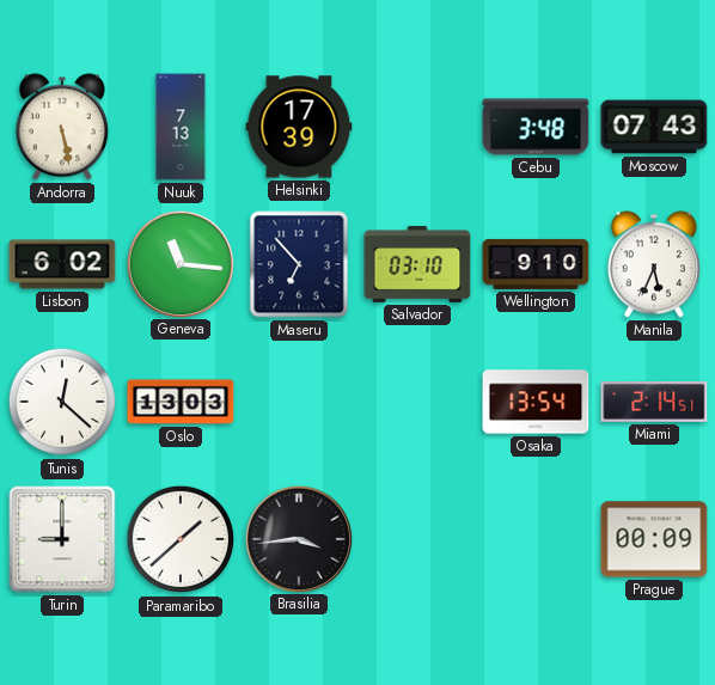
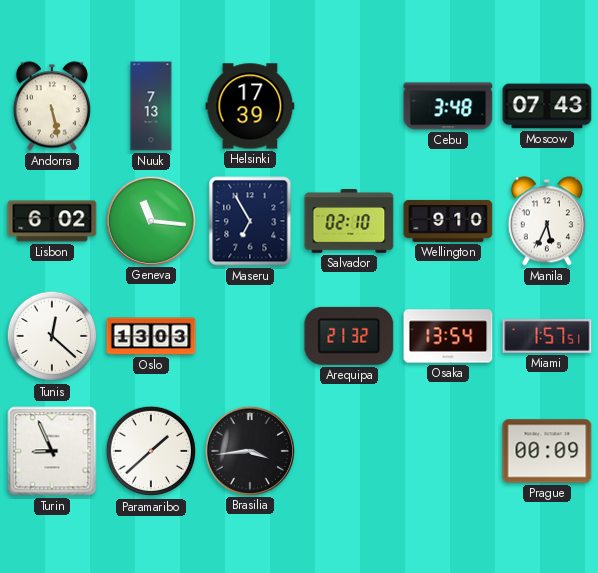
Maseru: 6:53 -> 6:55 (250, 221)
Salvador: 03:10 -> 02:10 (349, 221)
Arequipa: none -> 21:32 (349, 336)
Miami: 2:14 -> 1:57 (547, 337)
Turin: 9:00 -> 8:56 (52, 451)
